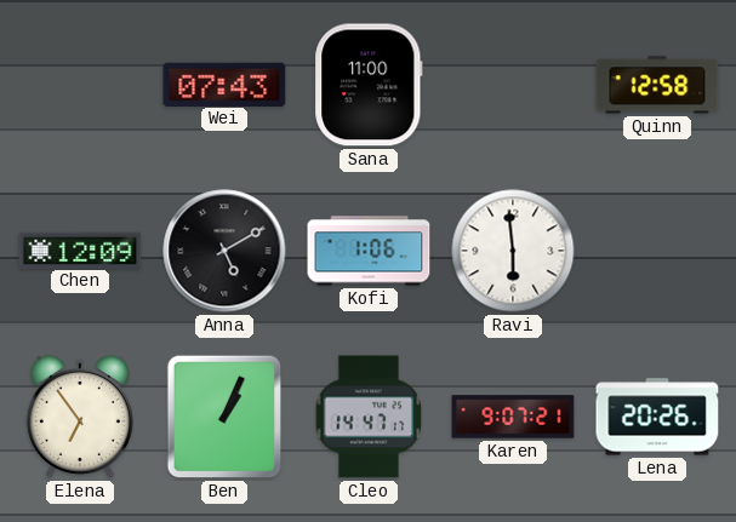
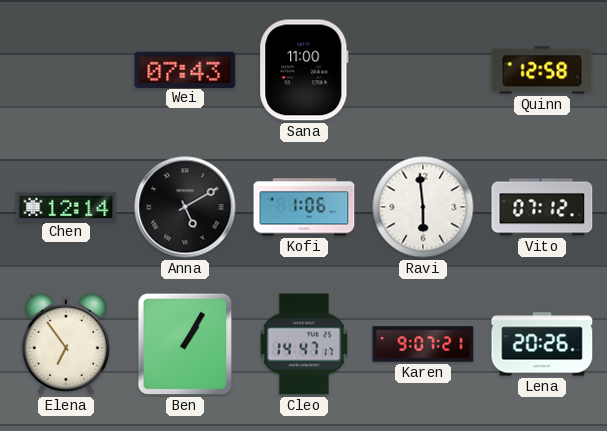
Chen: 12:09 -> 12:14 (66, 206)
Vito: none -> 07:12 (542, 207)
Ben: 1:04 -> 1:05 (185, 344)
